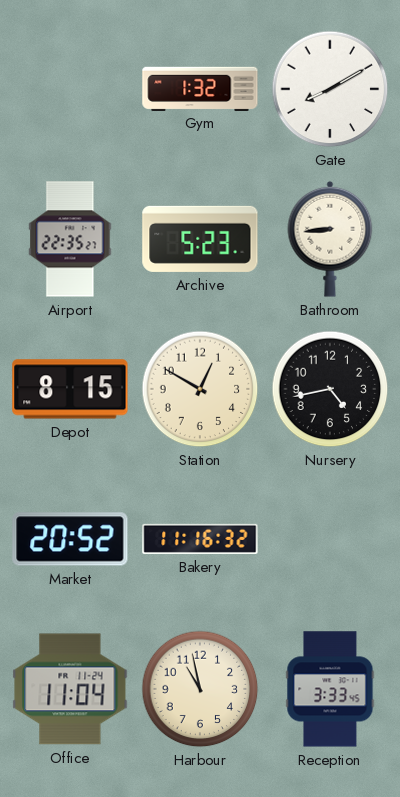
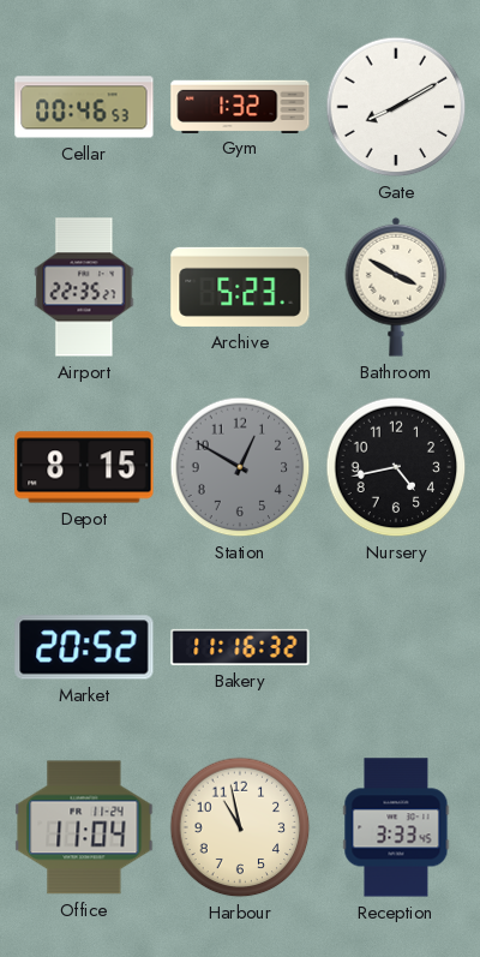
Cellar: none -> 00:46 (84, 107)
Bathroom: 8:44 -> 3:50 (396, 287)
Station dial: cream -> grey (240, 467)
